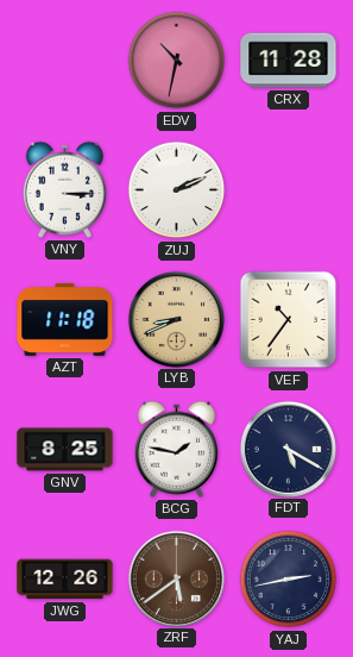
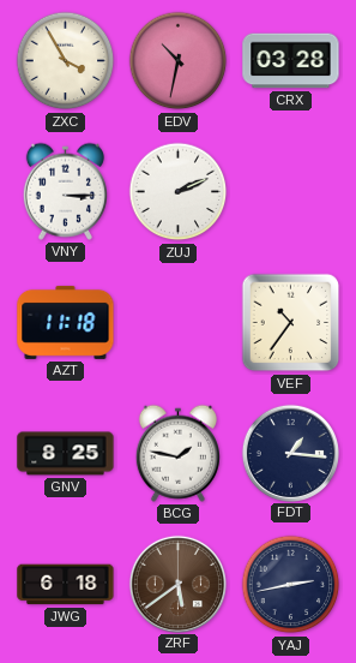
ZXC: none -> 3:55 (66, 61)
CRX: 11:28 -> 03:28 (291, 61)
LYB: 8:41 -> none (176, 319)
FDT: 5:20 -> 1:16 (290, 453)
JWG: 12:26 -> 6:18 (66, 585)
